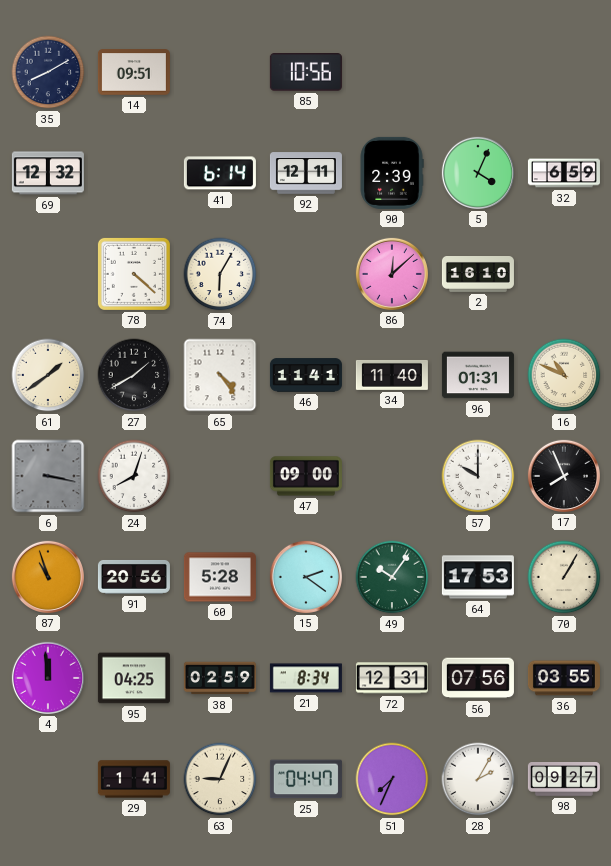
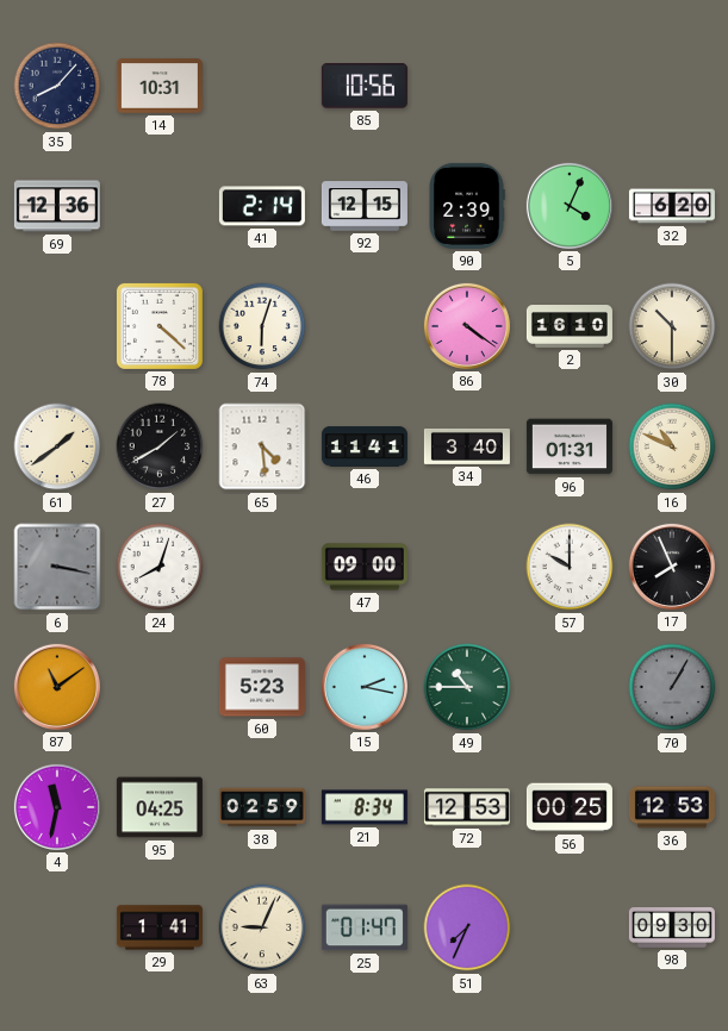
35: 8:10 -> 8:07 (57, 86)
14: 09:51 -> 10:31 (160, 86)
69: 12:32 -> 12:36 (57, 206)
41: 6:14 -> 2:14 (262, 206)
92: 12:11 -> 12:15 (365, 206)
32: 6:59 -> 6:20 (672, 206)
74: 6:05 -> 6:03 (262, 326)
86: 12:08 -> 4:21 (467, 326)
30: none -> 10:30 (672, 326)
65: 4:24 -> 4:29 (262, 446)
34: 11:40 -> 3:40 (467, 446)
87: 10:57 -> 11:09 (57, 687)
91: 20:56 -> none (134, 577)
60: 5:28 -> 5:23 (262, 687)
15: 2:21 -> 2:17 (365, 687)
49: 10:06 -> 10:45 (467, 687)
64: 17:53 -> none (478, 577)
70 dial: cream -> grey (672, 687)
4: 11:59 -> 11:32 (57, 807)
72: 12:31 -> 12:53 (467, 807)
56: 07:56 -> 00:25 (570, 807)
36: 03:55 -> 12:53 (672, 807)
25: 04:47 -> 01:47 (365, 927)
28: 2:05 -> none (478, 779)
98: 09:27 -> 09:30 (672, 927)
